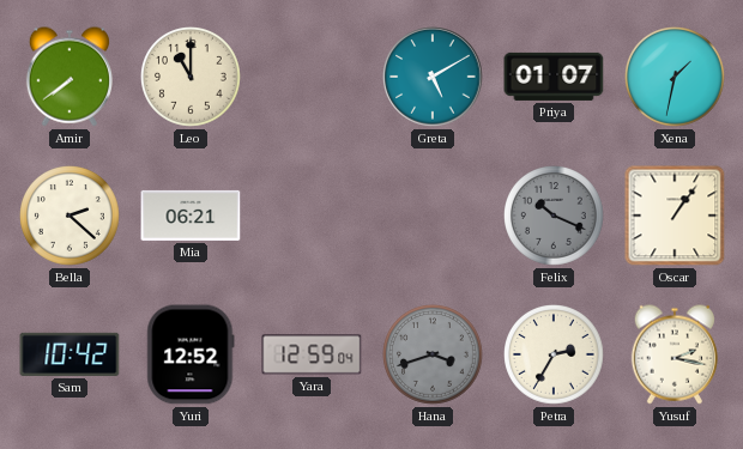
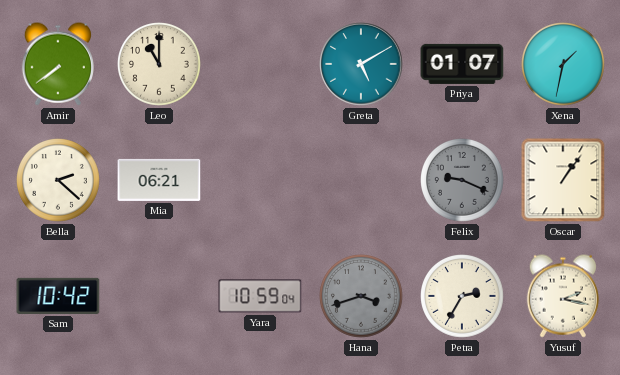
Felix: 10:19 -> 9:19 (463, 181)
Yuri: 12:52 -> none (191, 354)
Yara: 12:59 -> 10:59 (260, 296)
